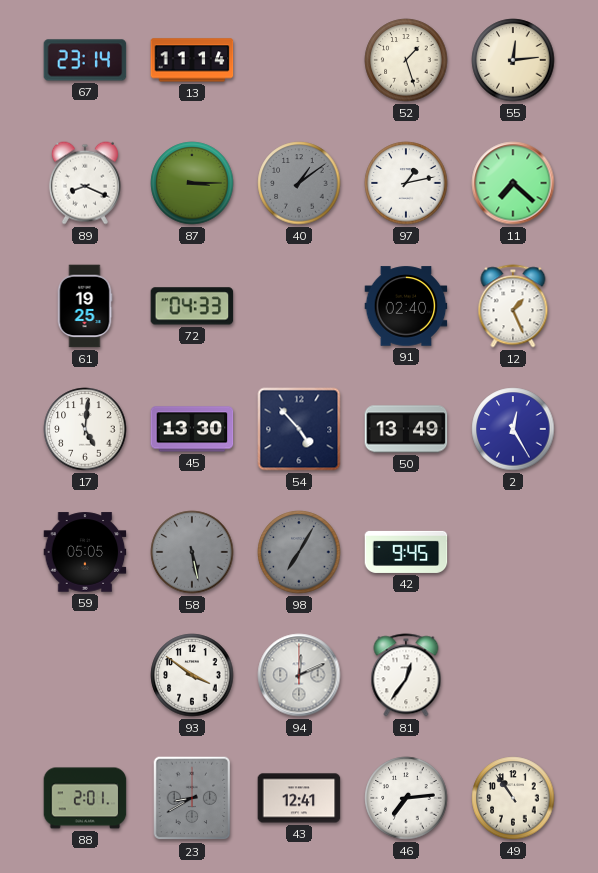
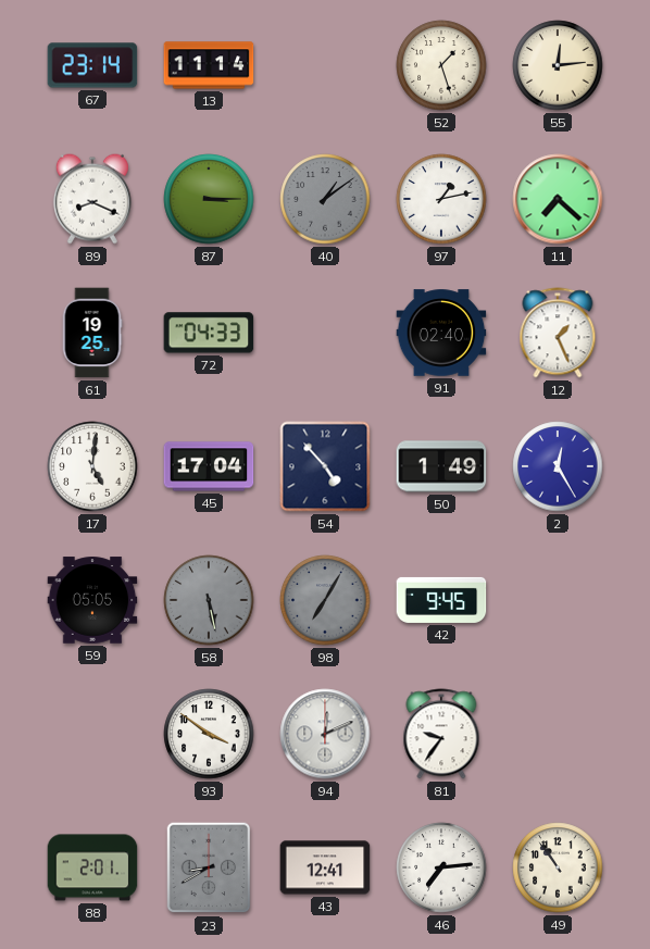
45: 13:30 -> 17:04 (209, 466)
50: 13:49 -> 1:49 (441, 466)
81: 12:36 -> 9:36 (441, 734)
